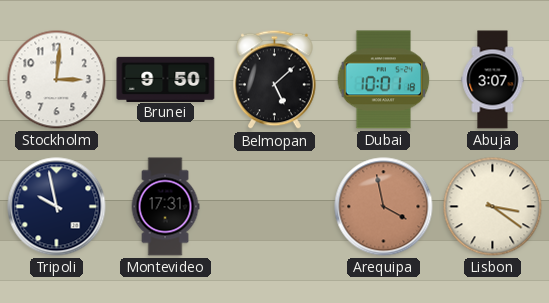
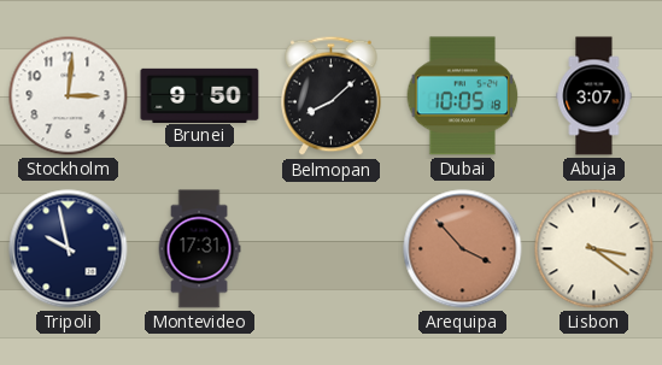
Belmopan: 5:08 -> 8:08 (332, 96)
Dubai: 10:01 -> 10:05 (463, 96)
Arequipa: 3:58 -> 3:53 (463, 249)
